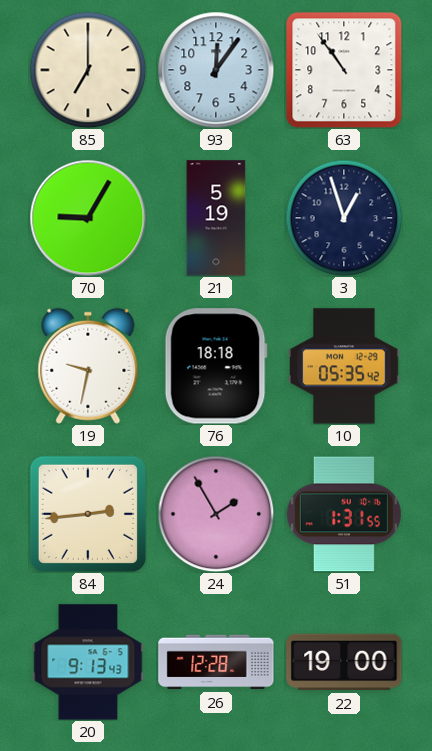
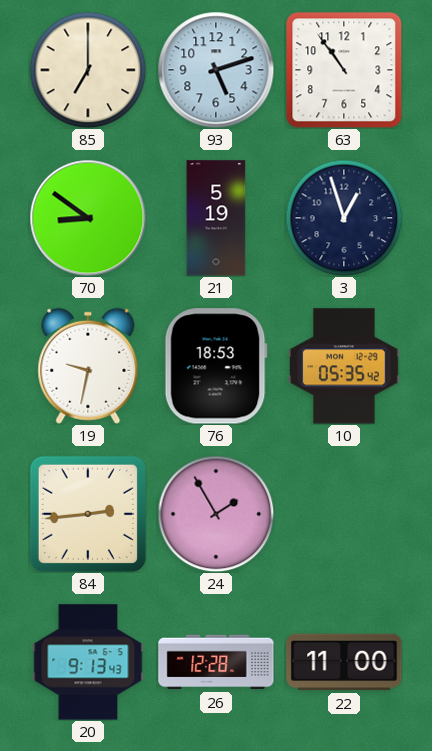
93: 12:06 -> 5:12 (216, 70)
70: 9:05 -> 8:51 (88, 218)
76: 18:18 -> 18:53 (216, 366)
51: 1:31 -> none (344, 514)
22: 19:00 -> 11:00 (344, 662)
